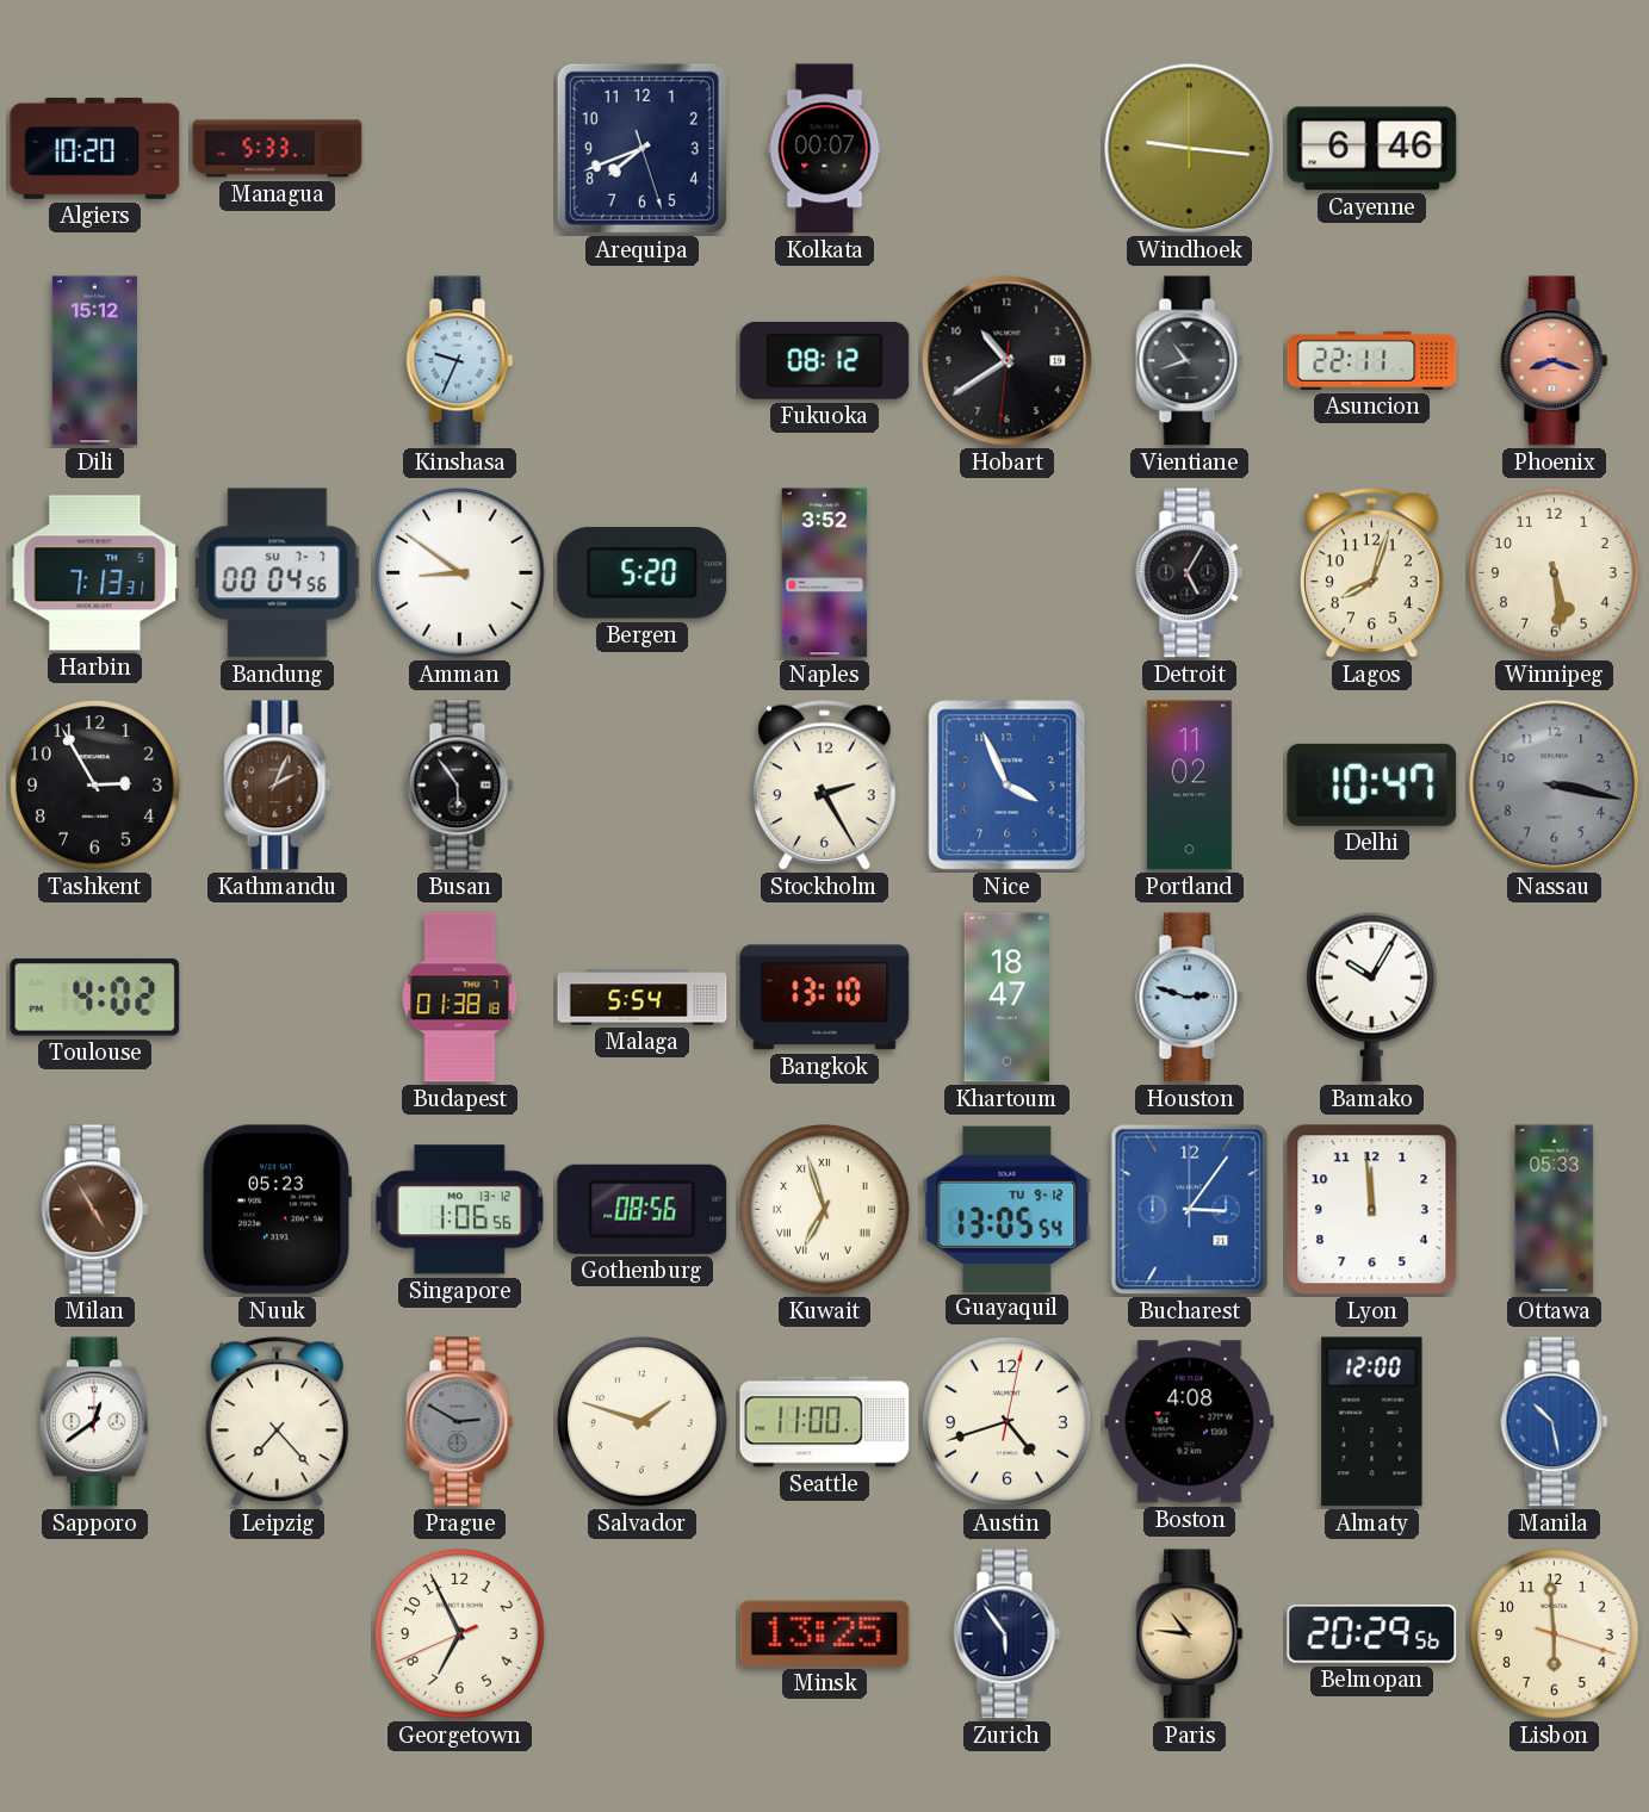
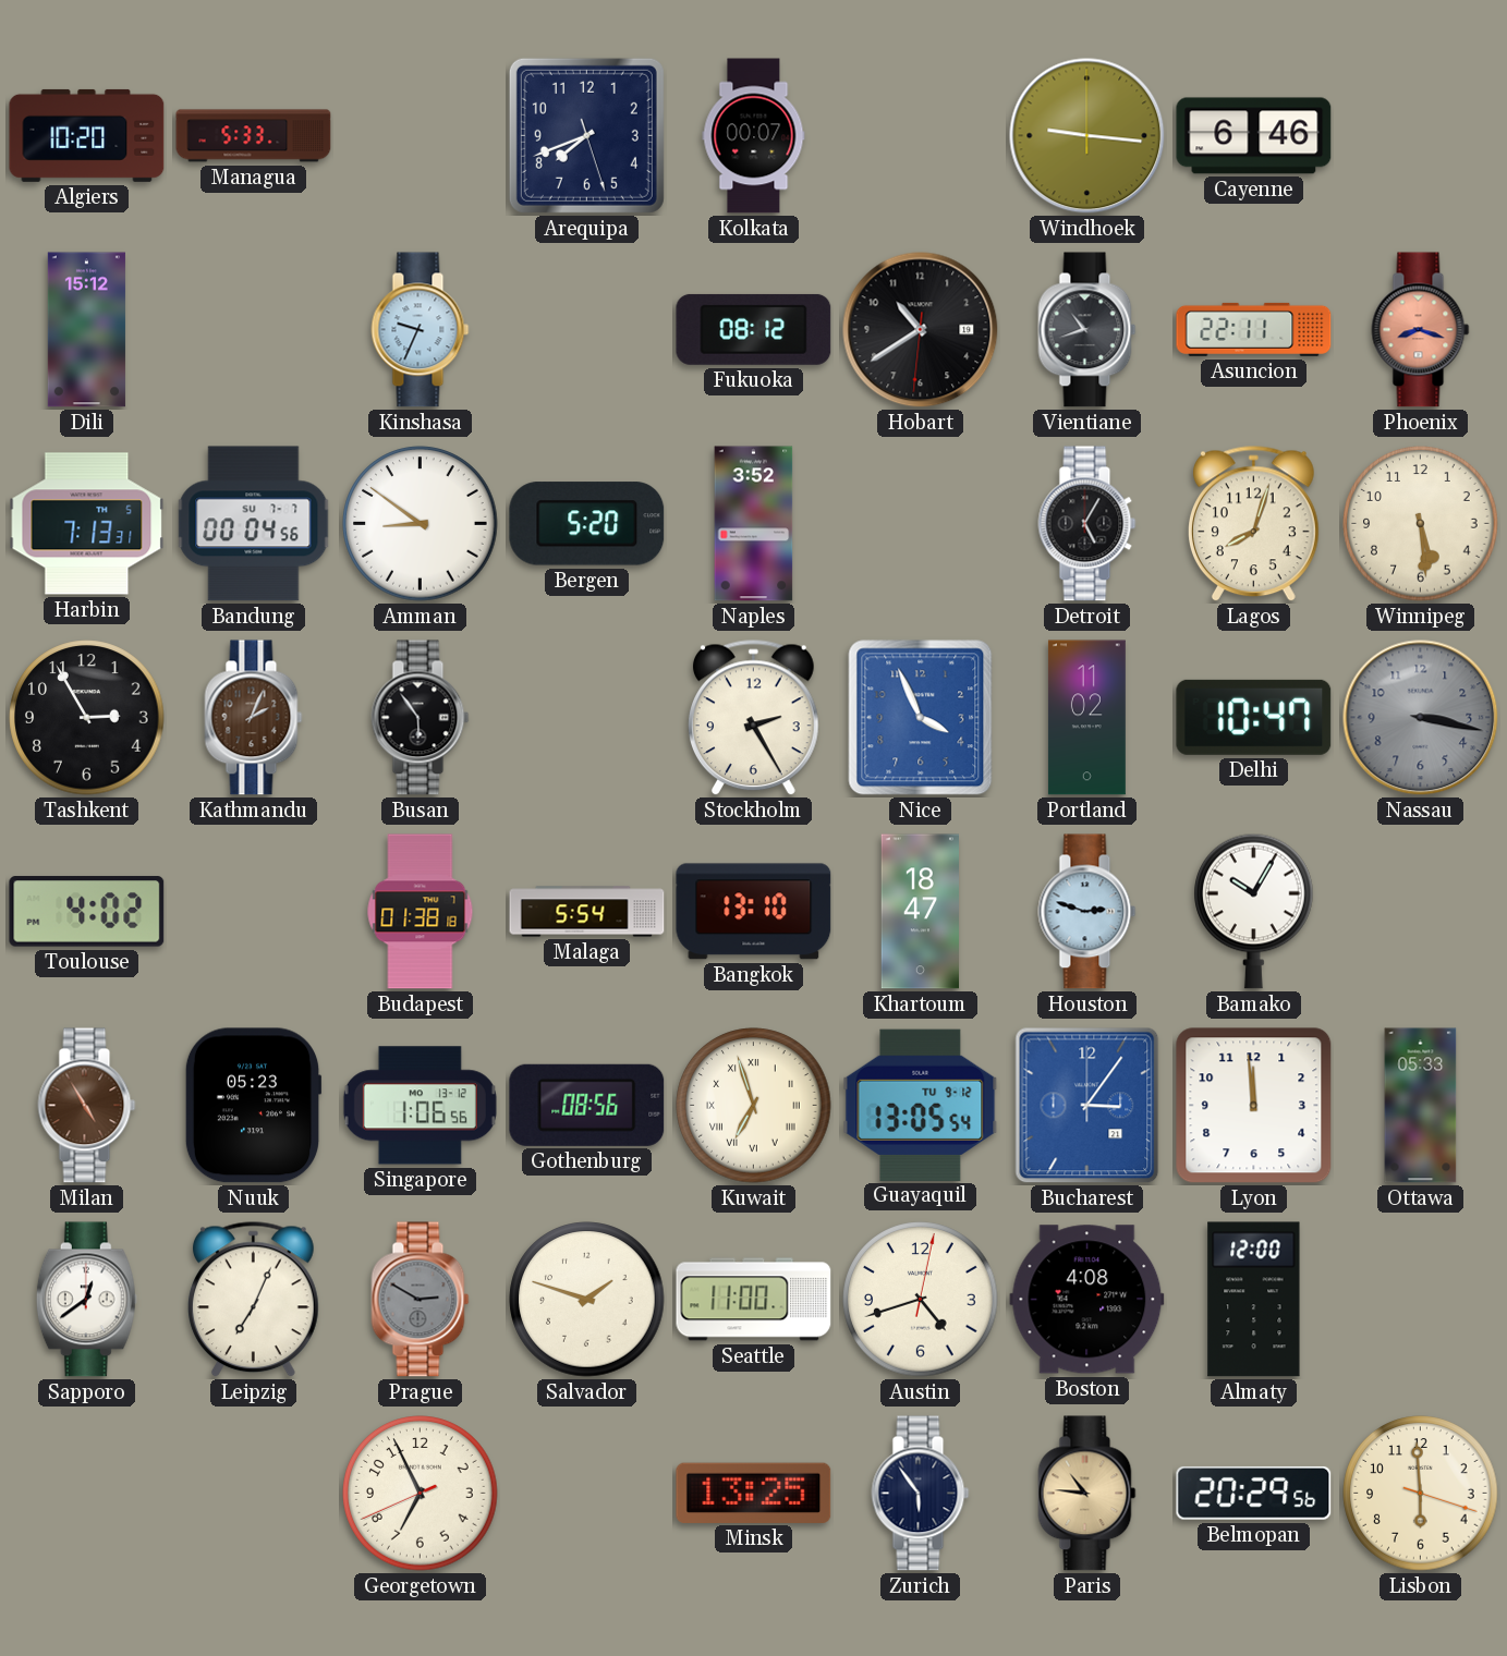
Leipzig: 7:23 -> 7:04 (253, 1300)
Manila: 10:28 -> none (1555, 1422)
